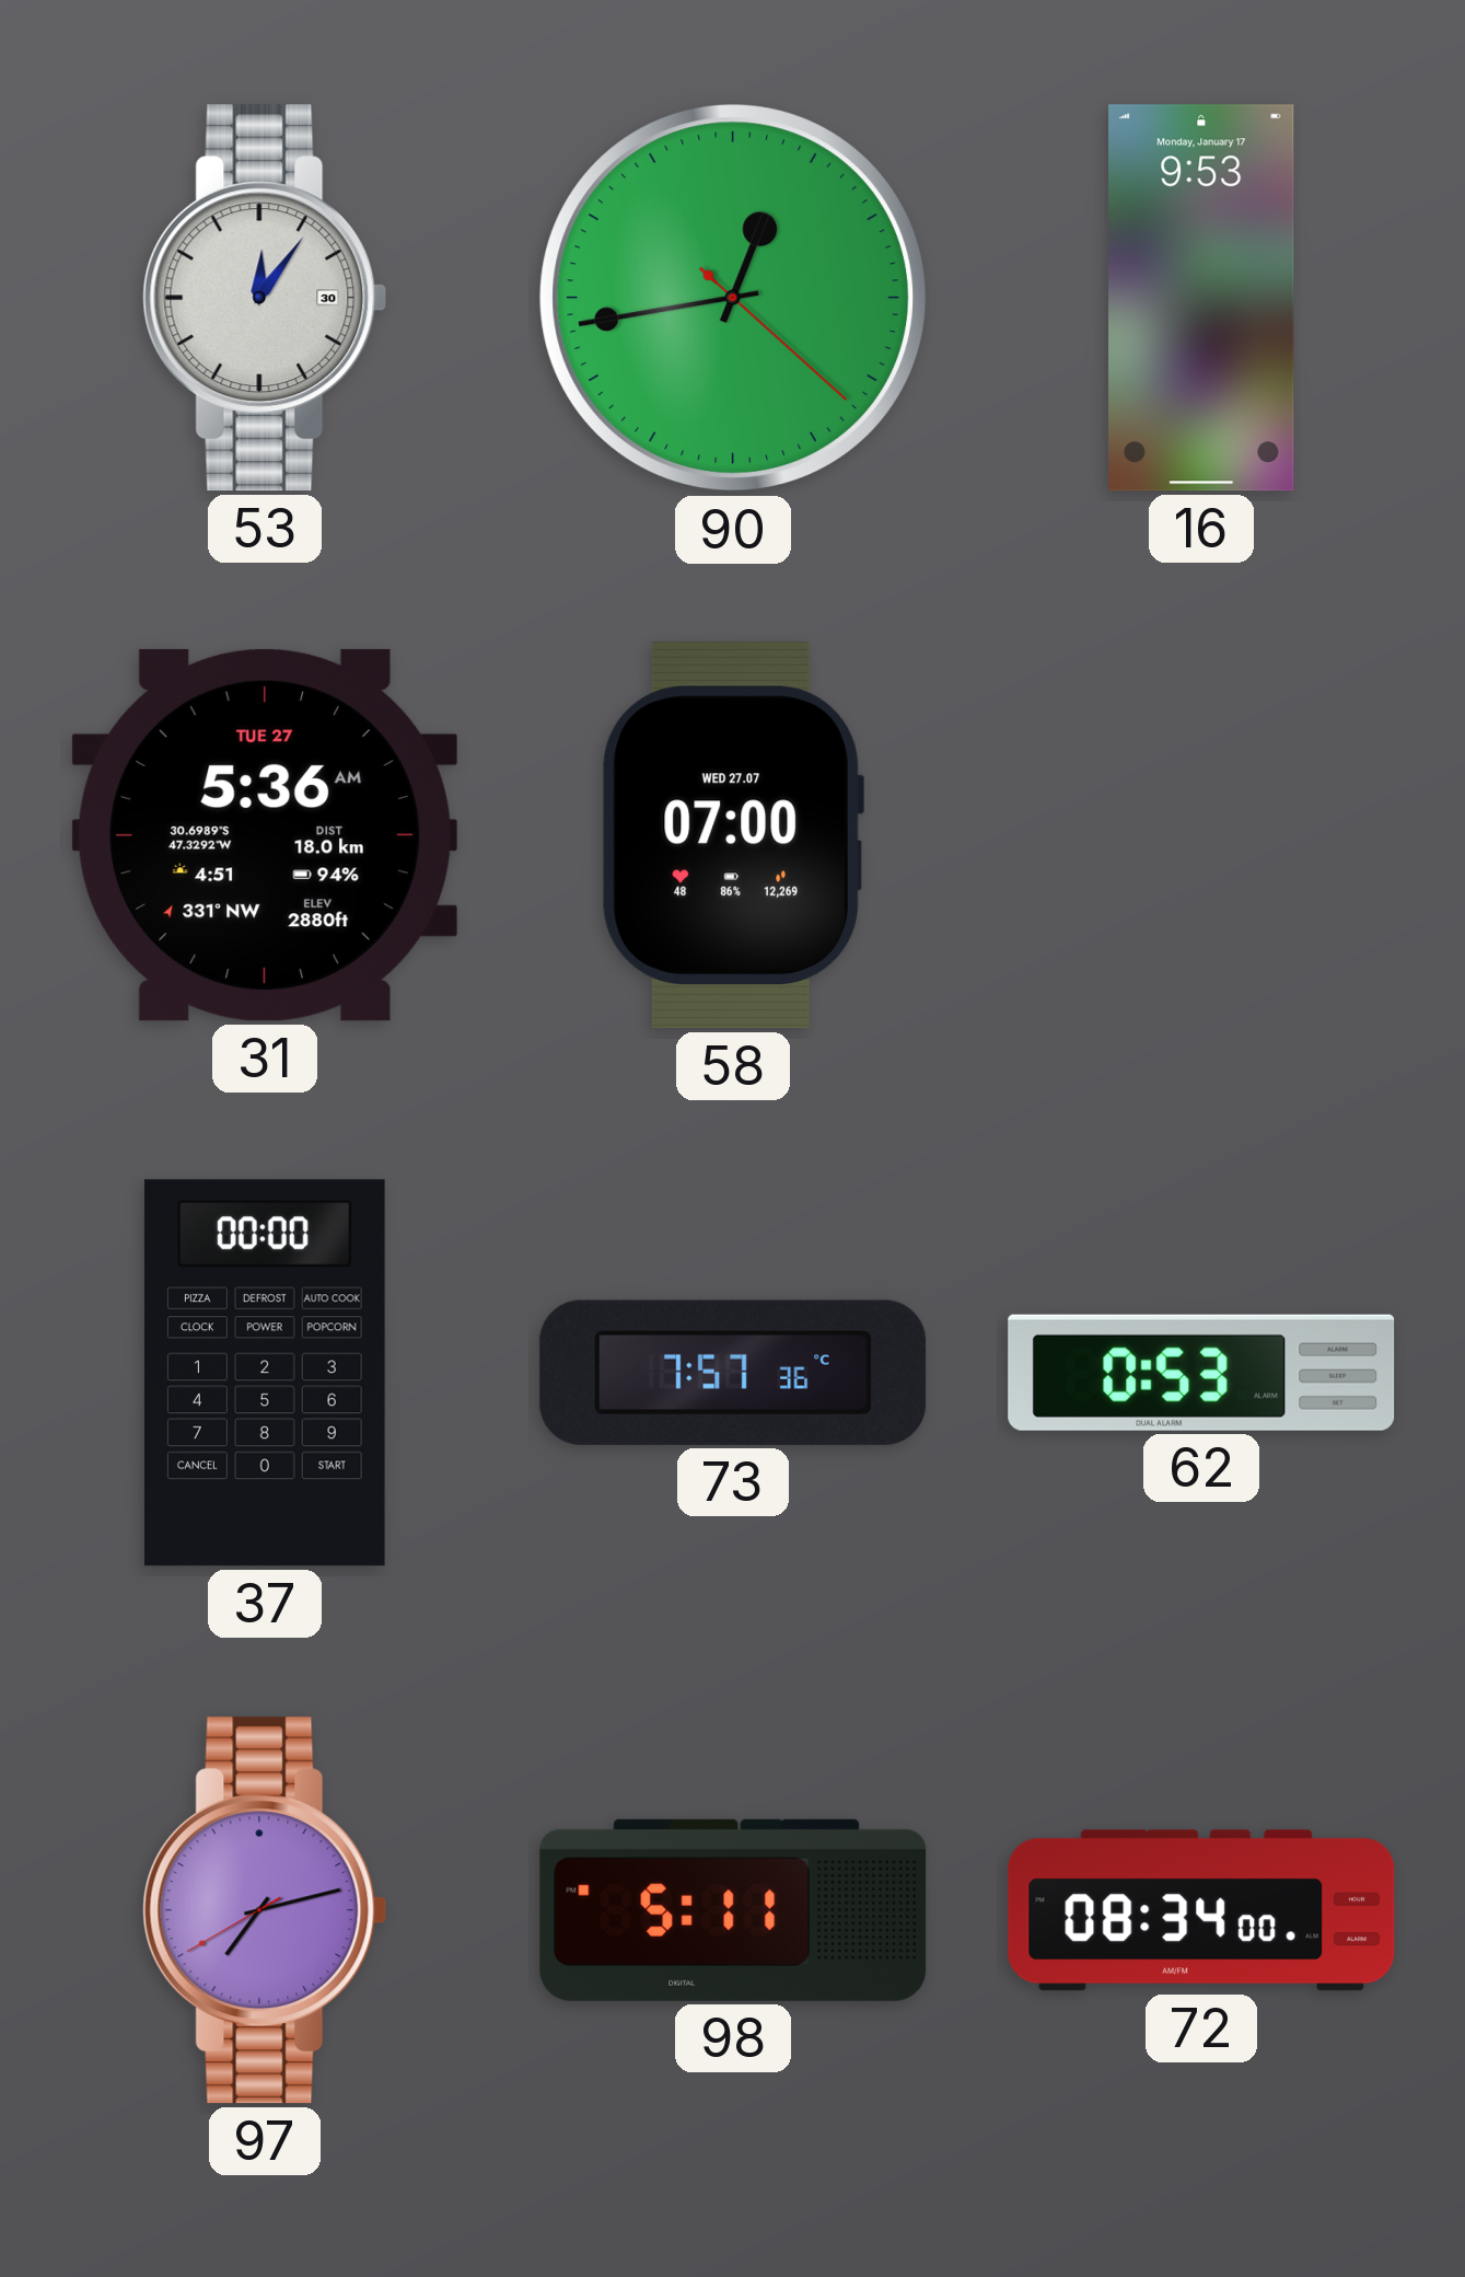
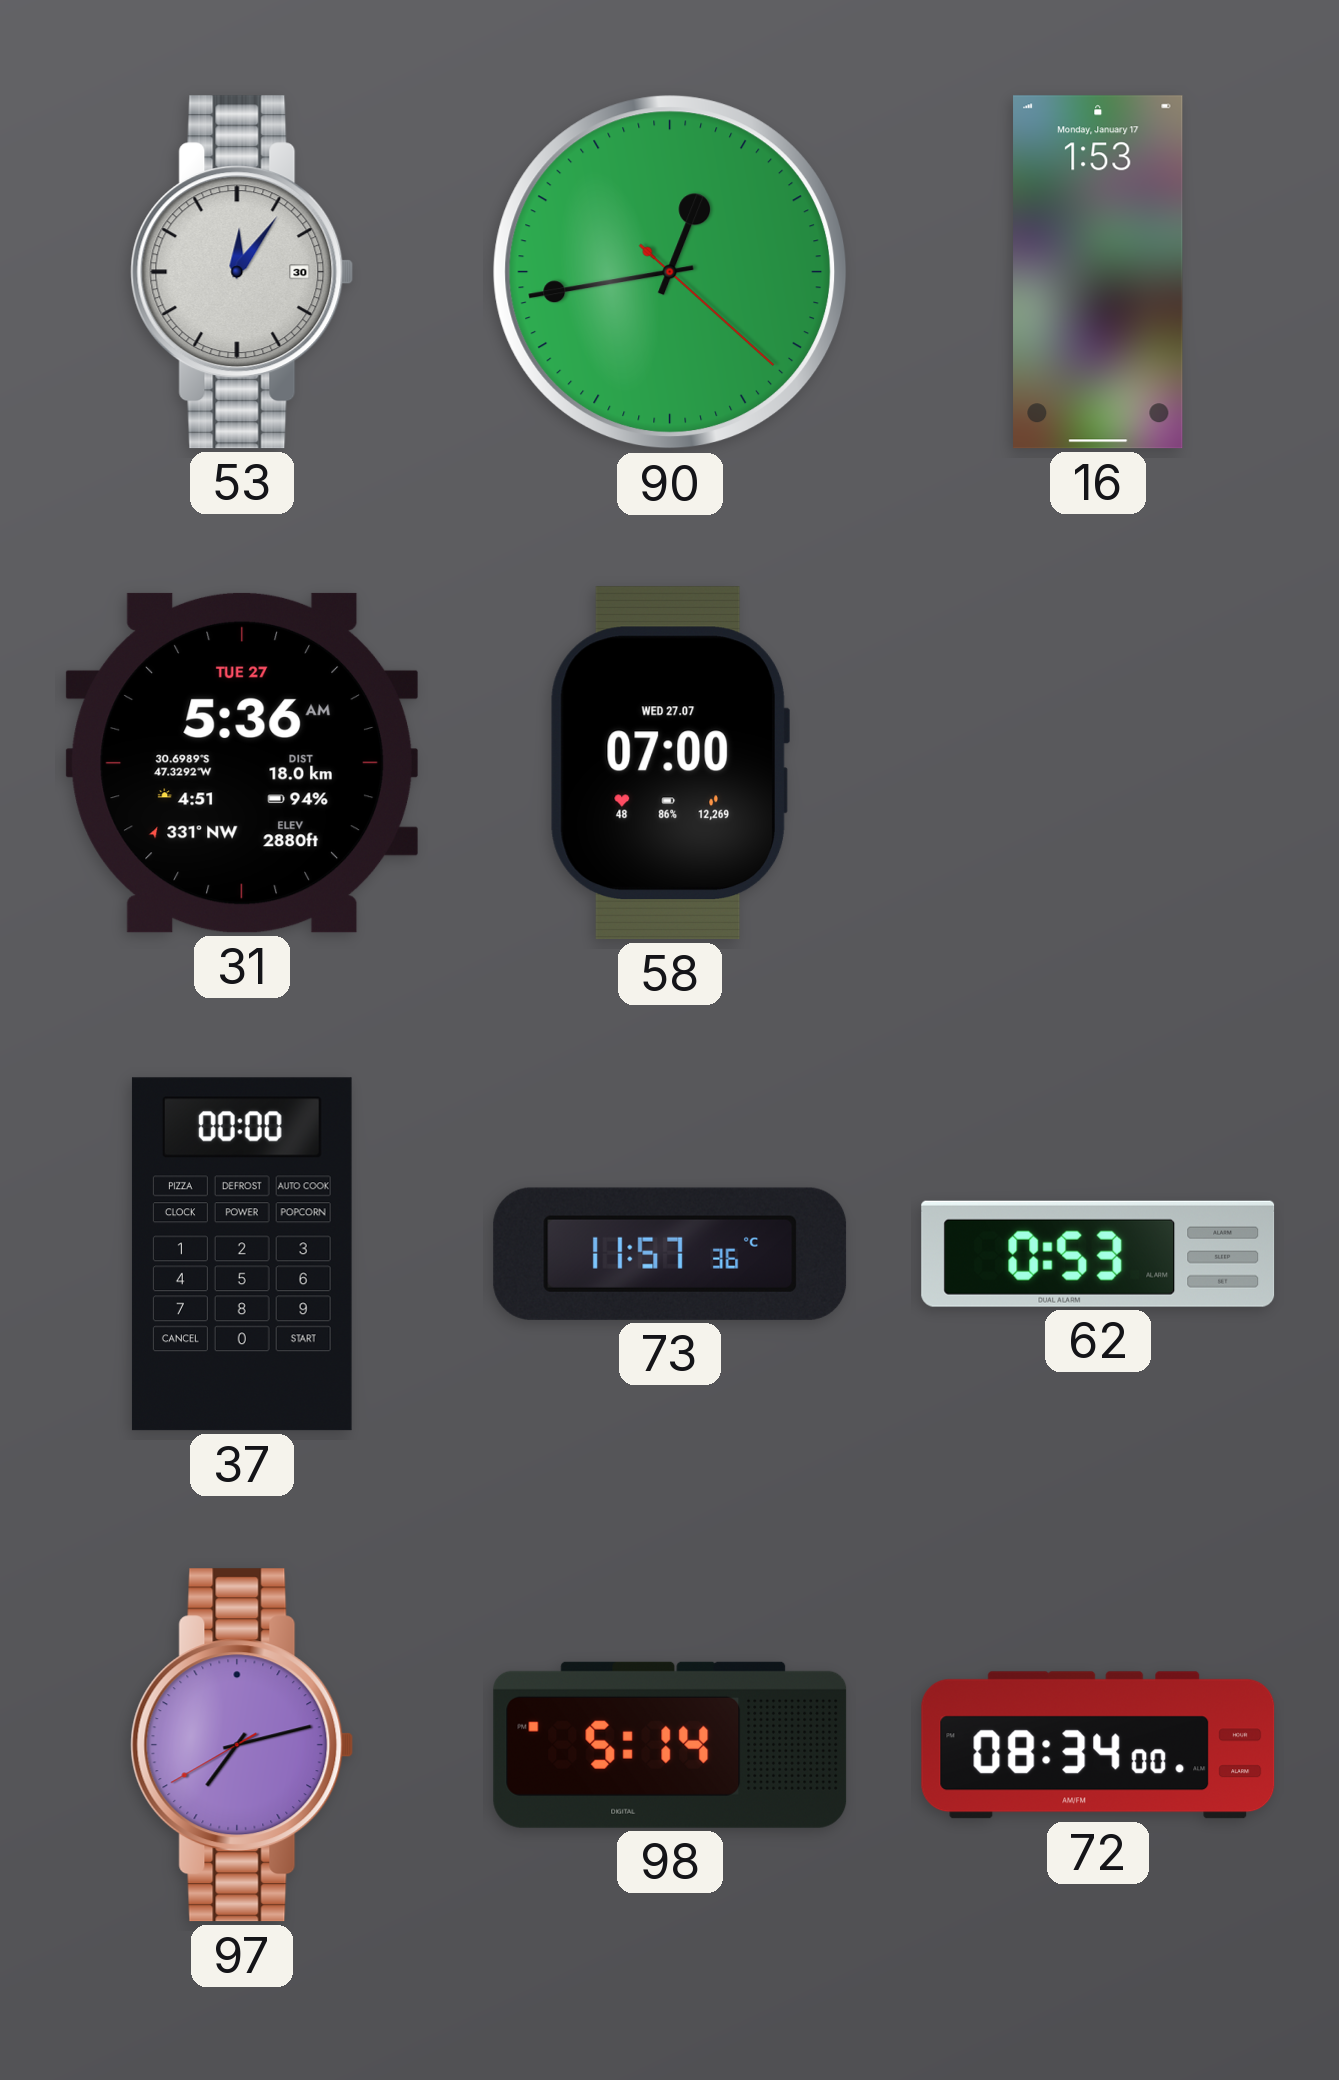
16: 9:53 -> 1:53 (1098, 272)
73: 7:57 -> 11:57 (670, 1254)
98: 5:11 -> 5:14 (670, 1745)
